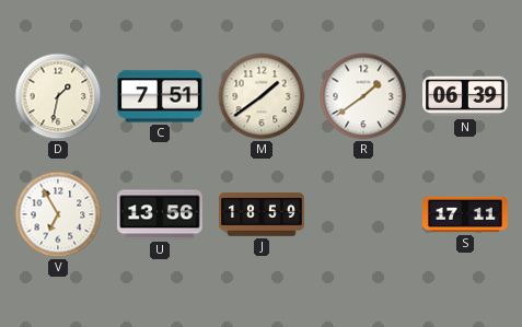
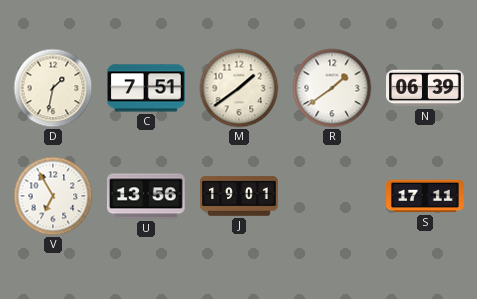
J: 18:59 -> 19:01 (240, 196)
